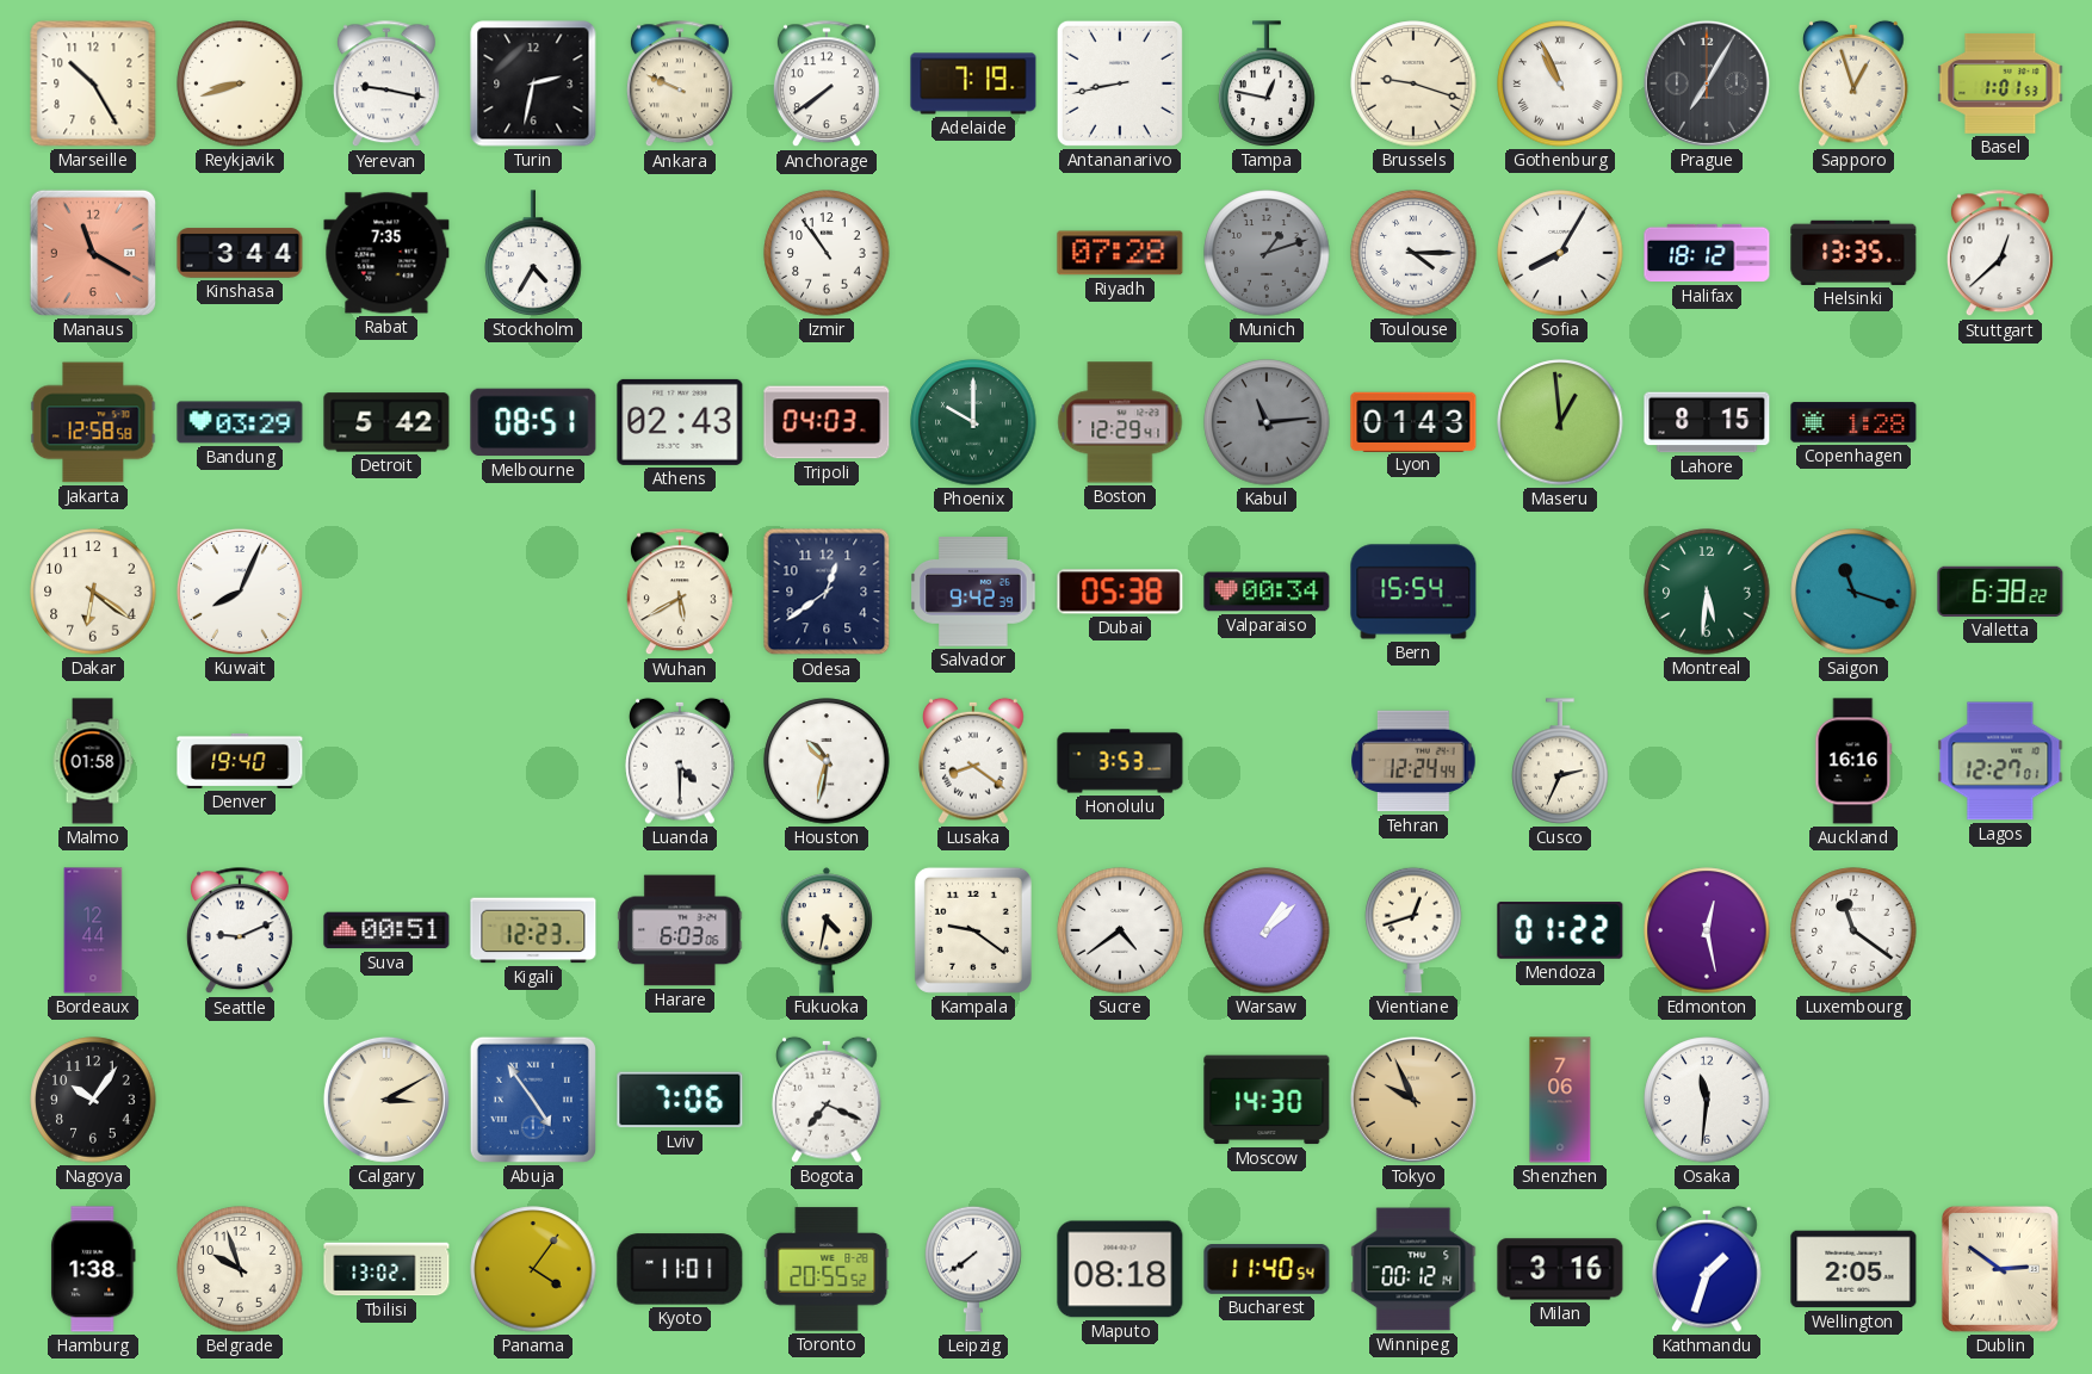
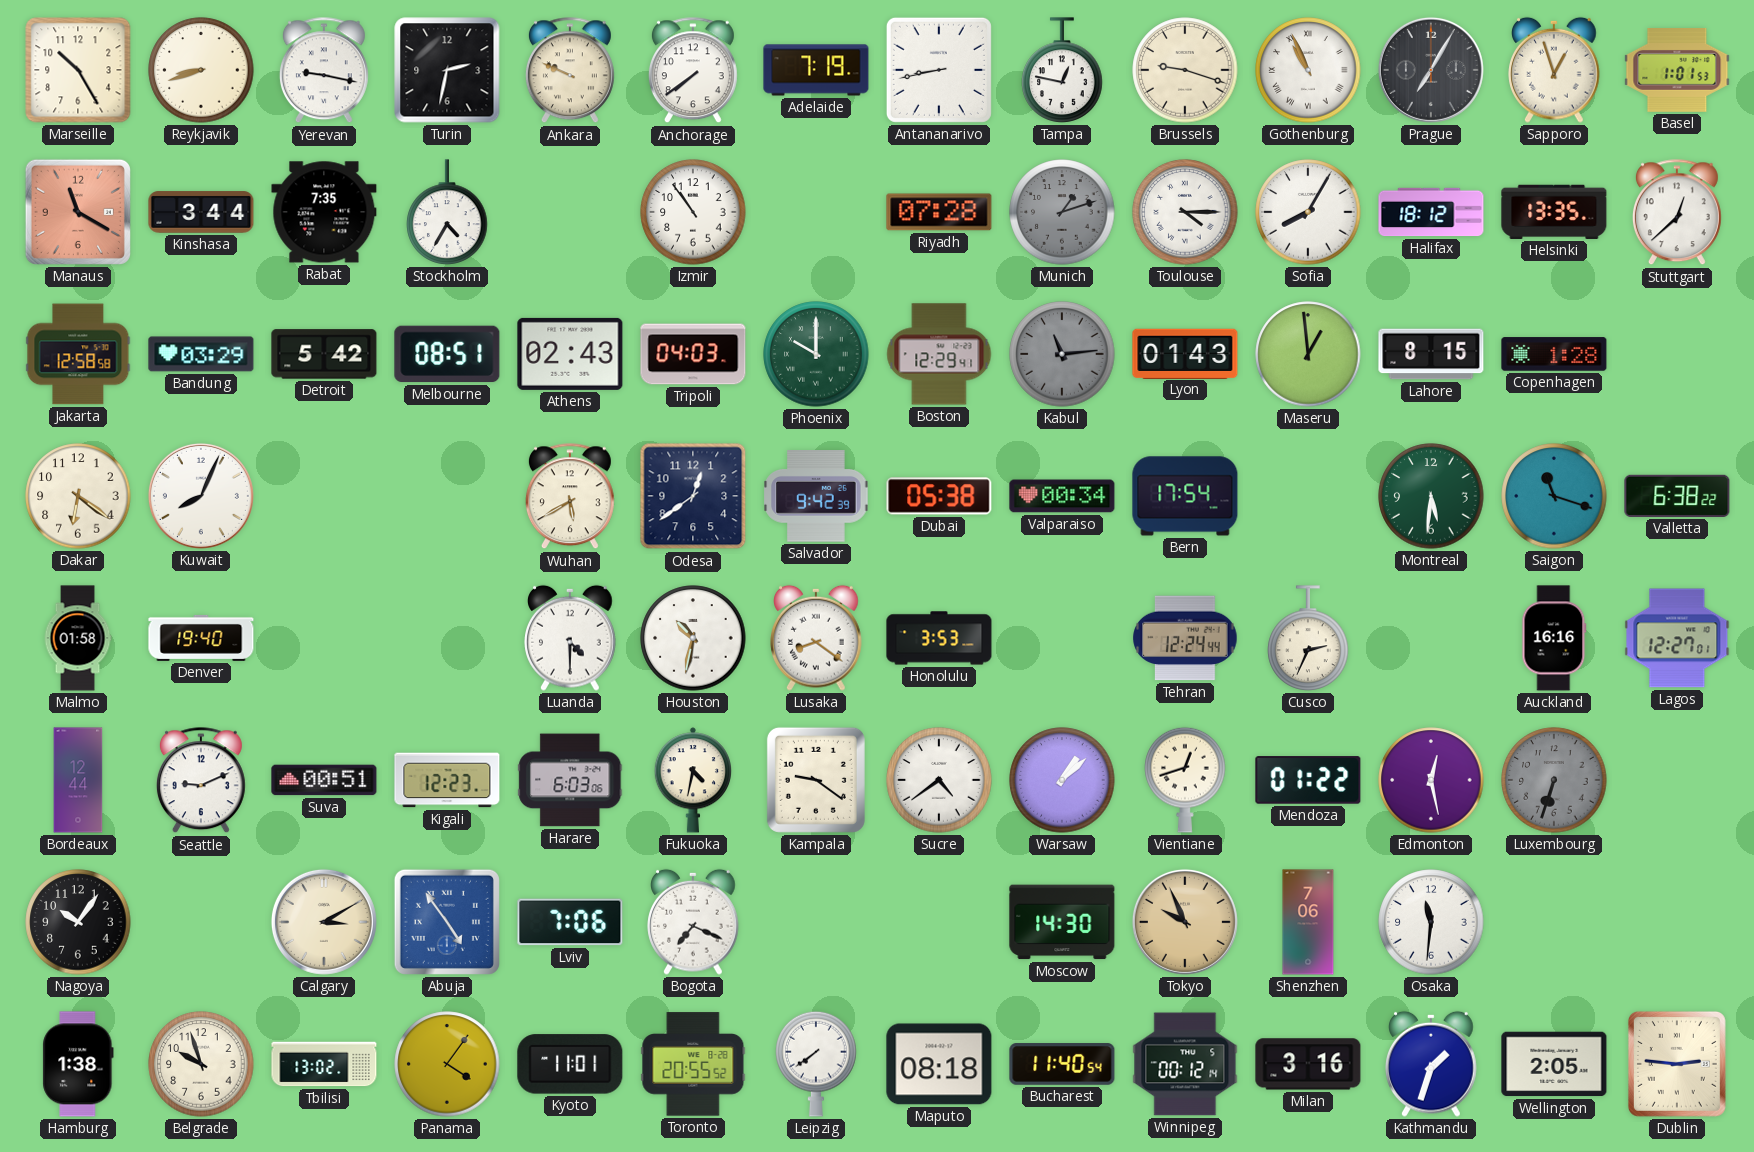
Bern: 15:54 -> 17:54 (1185, 496)
Luxembourg: 11:21 -> 6:33 (1554, 780)
Luxembourg dial: white -> grey (1554, 780)
Dublin: 2:51 -> 2:46 (1677, 1064)
